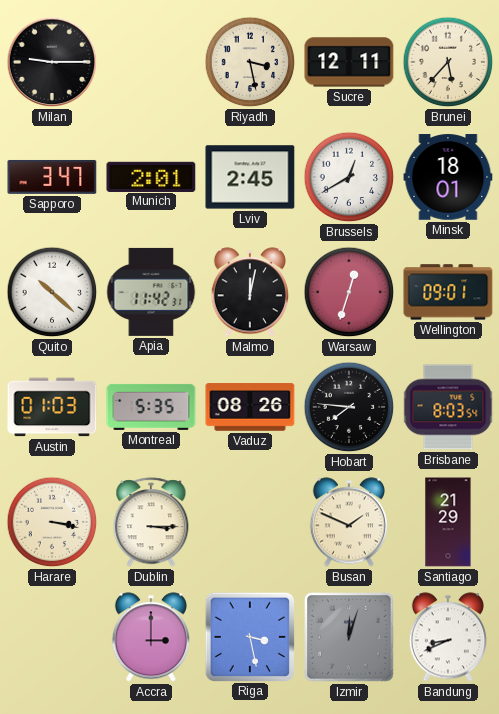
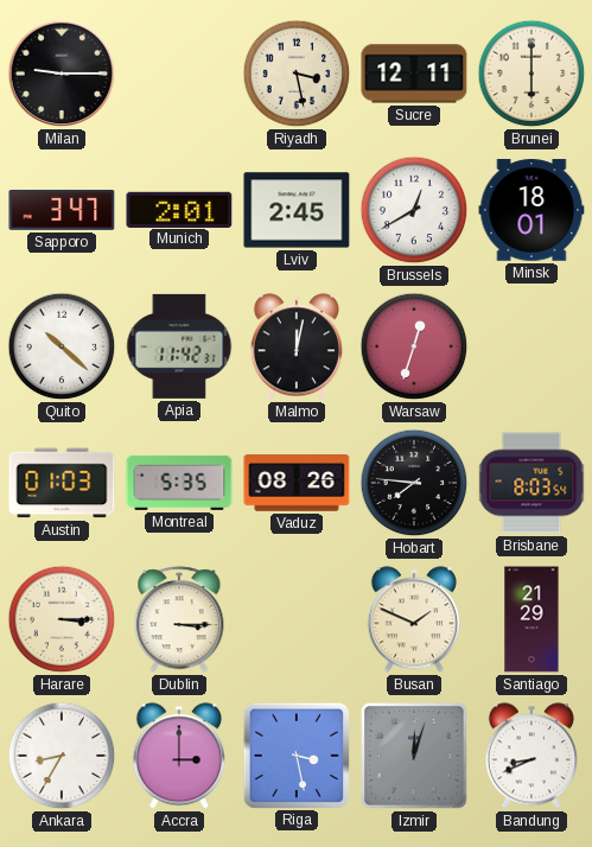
Brunei: 5:37 -> 6:00 (531, 74)
Wellington: 09:01 -> none (448, 292)
Harare: 3:17 -> 3:15 (62, 619)
Ankara: none -> 8:35 (62, 756)
